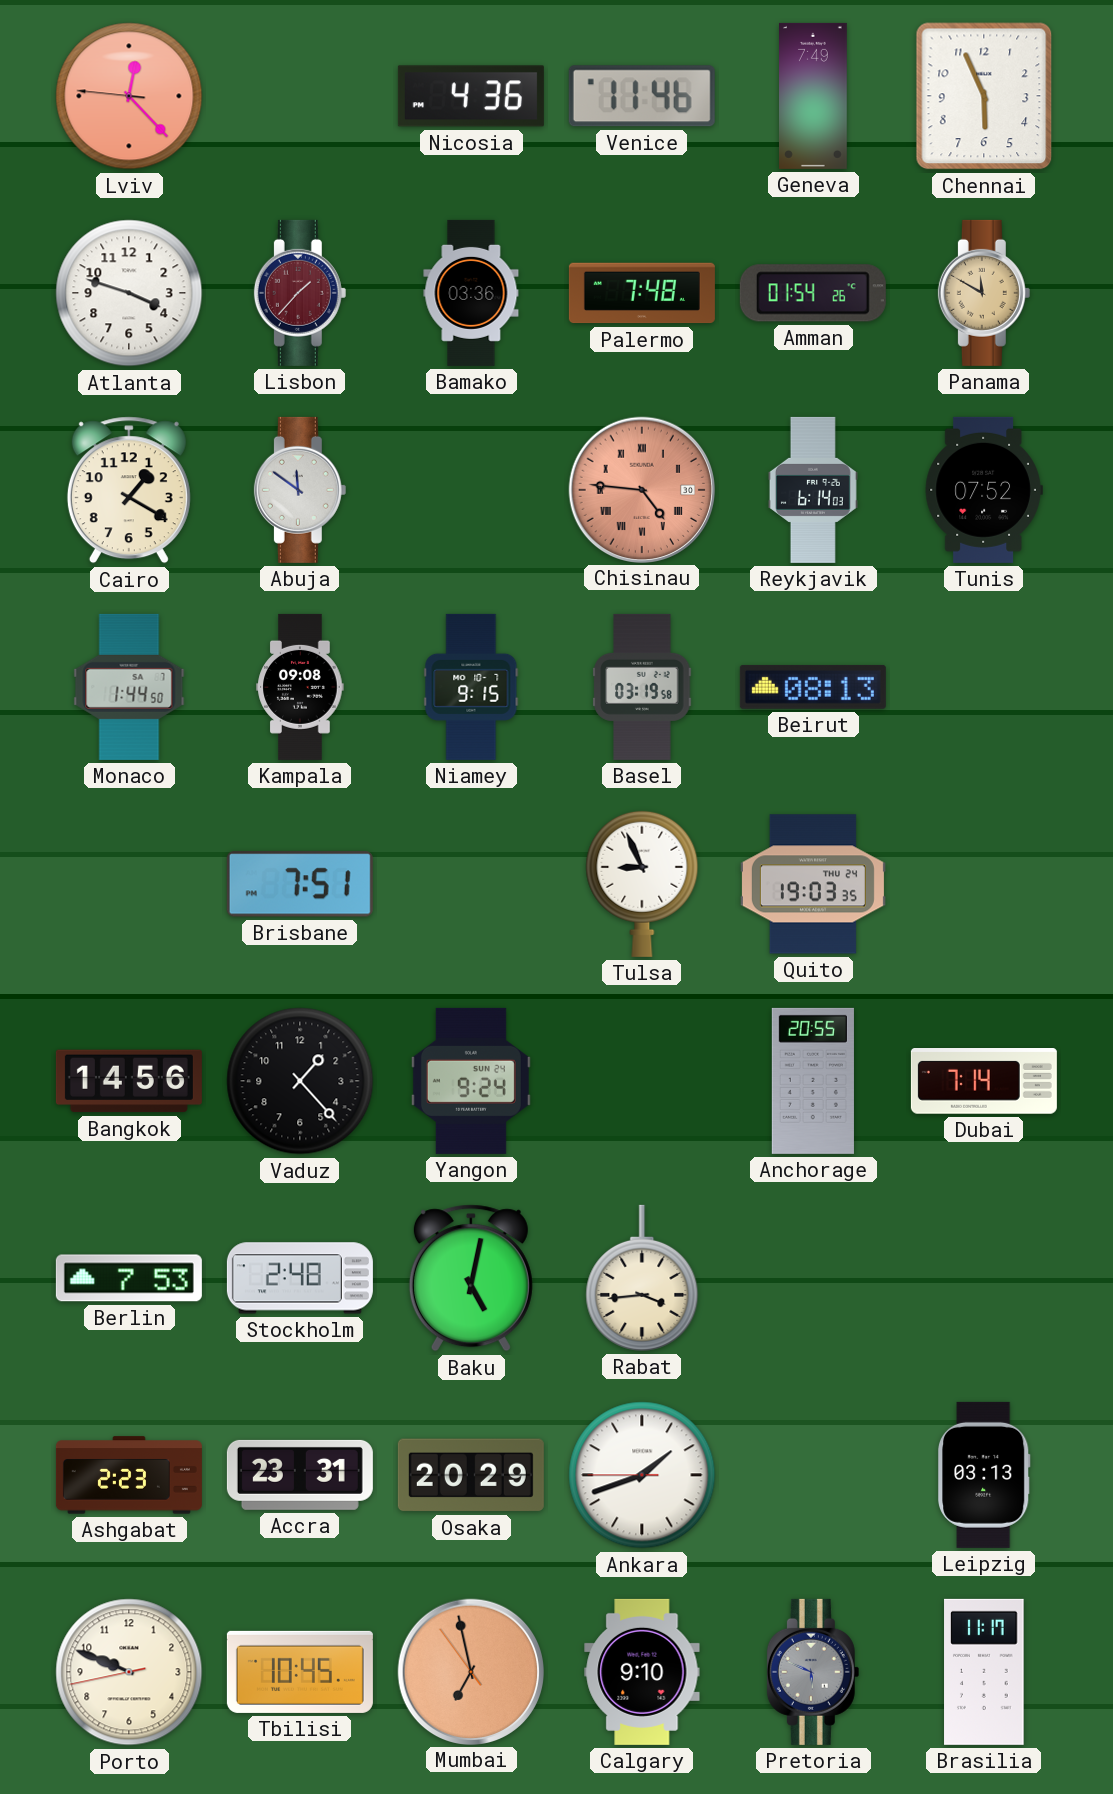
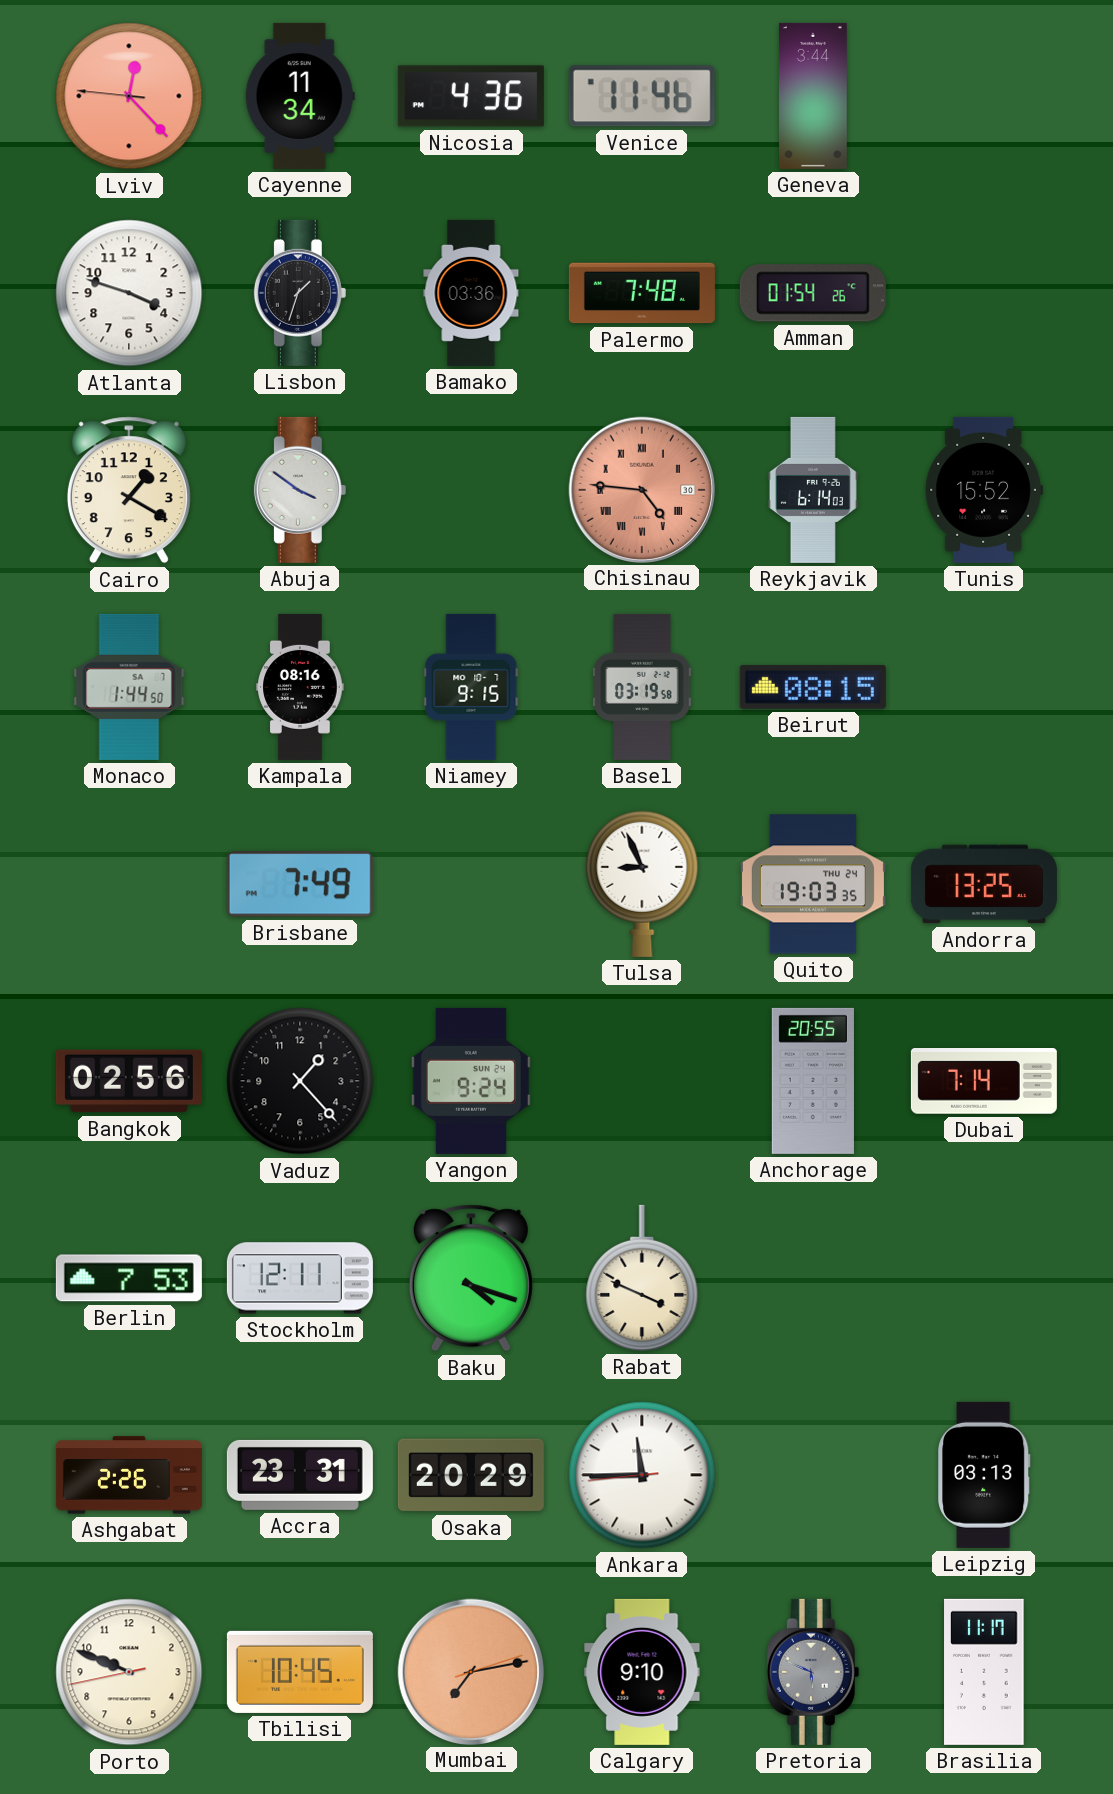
Cayenne: none -> 11:34 (300, 96)
Geneva: 7:49 -> 3:44 (814, 96)
Chennai: 5:56 -> none (984, 96)
Lisbon: 1:37 -> 1:33 (300, 293)
Lisbon dial: burgundy -> black (300, 293)
Panama: 11:50 -> none (984, 293)
Abuja: 11:51 -> 3:51 (300, 490)
Tunis: 07:52 -> 15:52 (984, 490)
Kampala: 09:08 -> 08:16 (300, 687)
Beirut: 08:13 -> 08:15 (813, 687)
Brisbane: 7:51 -> 7:49 (300, 884)
Andorra: none -> 13:25 (984, 884)
Bangkok: 14:56 -> 02:56 (129, 1081)
Stockholm: 2:48 -> 12:11 (300, 1278)
Baku: 5:02 -> 4:18 (471, 1278)
Rabat: 3:44 -> 3:49 (642, 1278)
Ashgabat: 2:23 -> 2:26 (129, 1475)
Ankara: 1:41 -> 11:44 (642, 1475)
Mumbai: 6:57 -> 7:13 (470, 1671)
